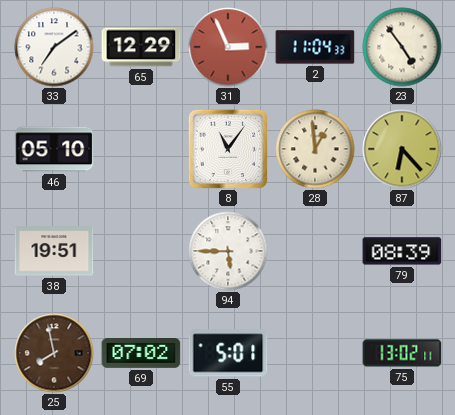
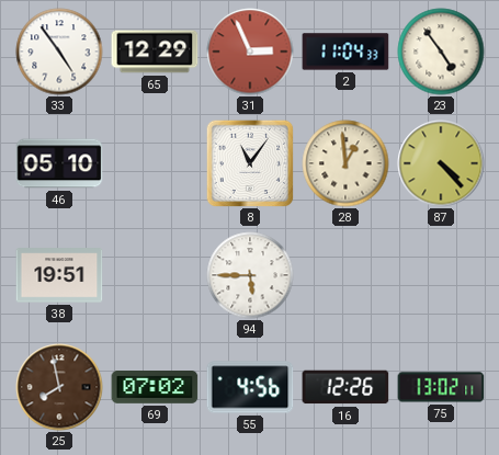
33: 7:09 -> 4:54 (59, 52)
87: 6:23 -> 4:23 (441, 163)
79: 08:39 -> none (402, 251)
55: 5:01 -> 4:56 (250, 387)
16: none -> 12:26 (345, 387)
